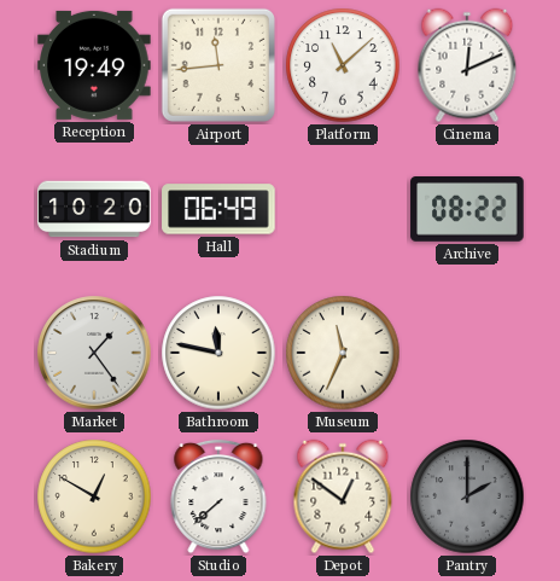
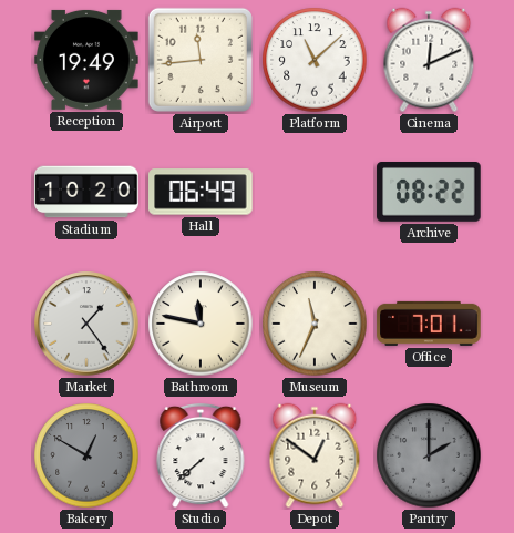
Office: none -> 7:01 (429, 324)
Bakery dial: cream -> grey (86, 455)
